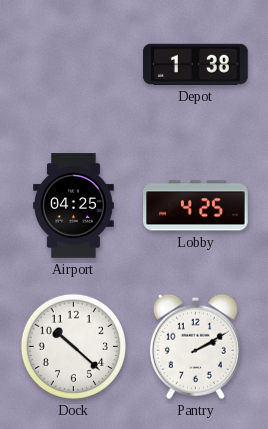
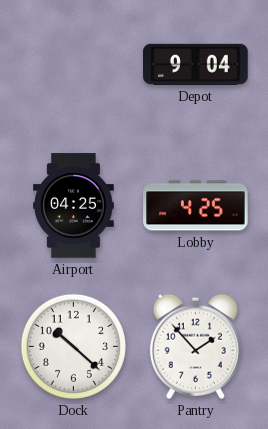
Depot: 1:38 -> 9:04 (196, 64)
Pantry: 2:10 -> 1:53 (195, 346)
